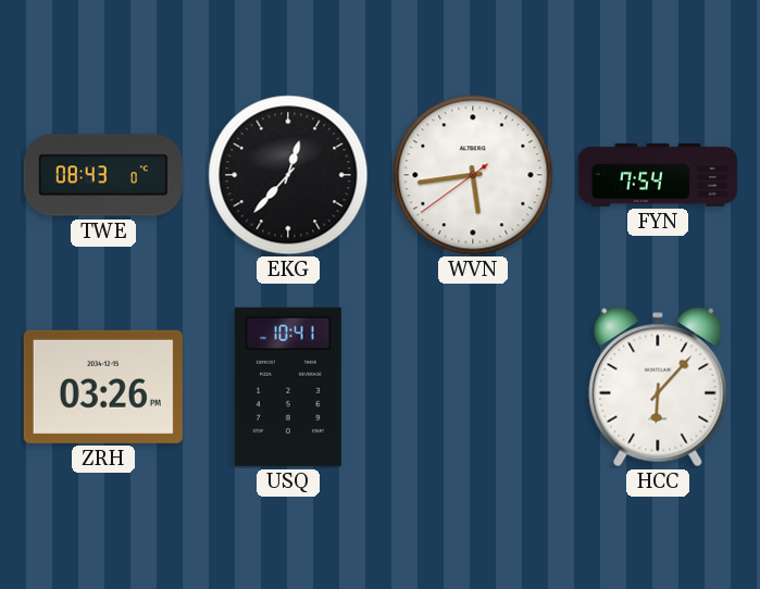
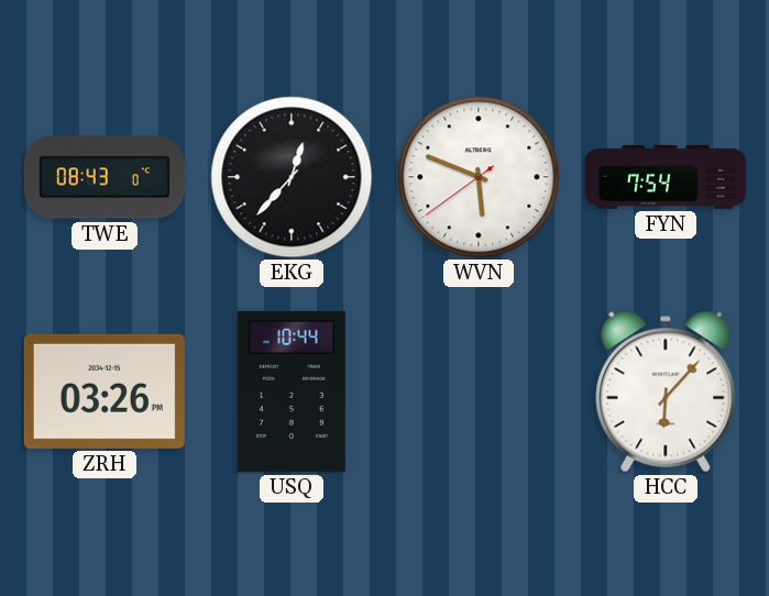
WVN: 5:43 -> 5:48 (479, 177)
USQ: 10:41 -> 10:44 (292, 391)
